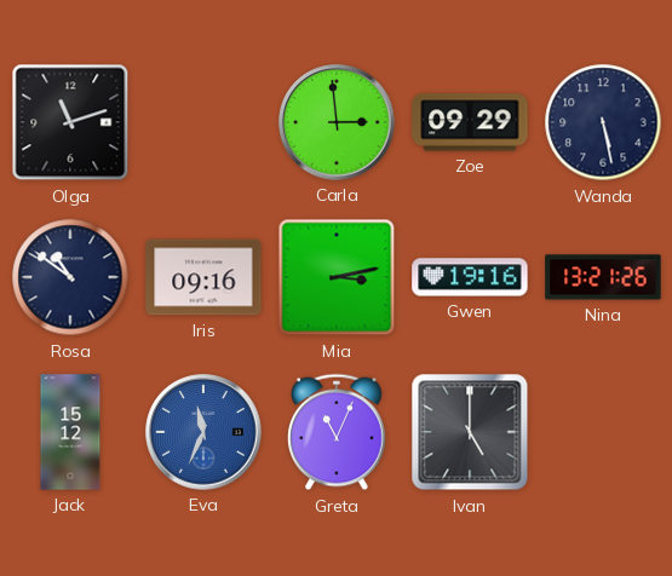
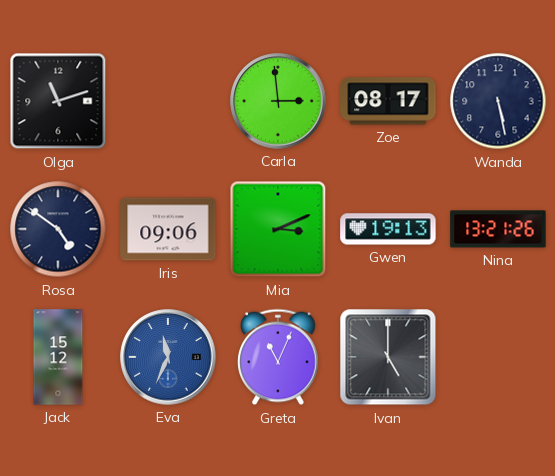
Zoe: 09:29 -> 08:17 (388, 101)
Rosa: 10:51 -> 4:51 (58, 229)
Iris: 09:16 -> 09:06 (168, 229)
Mia: 3:13 -> 3:11 (278, 229)
Gwen: 19:16 -> 19:13 (388, 229)
